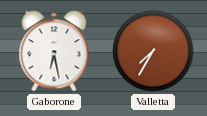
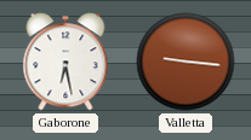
Valletta: 7:35 -> 9:16 (186, 62)
